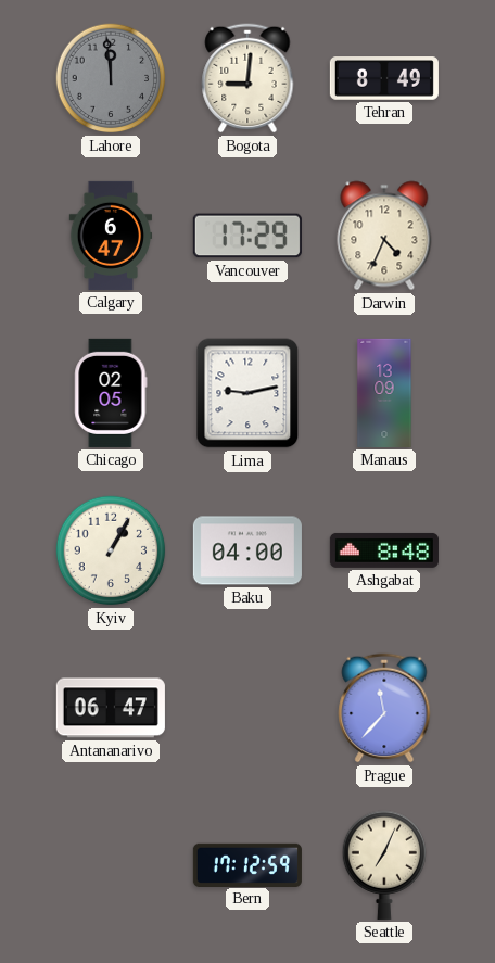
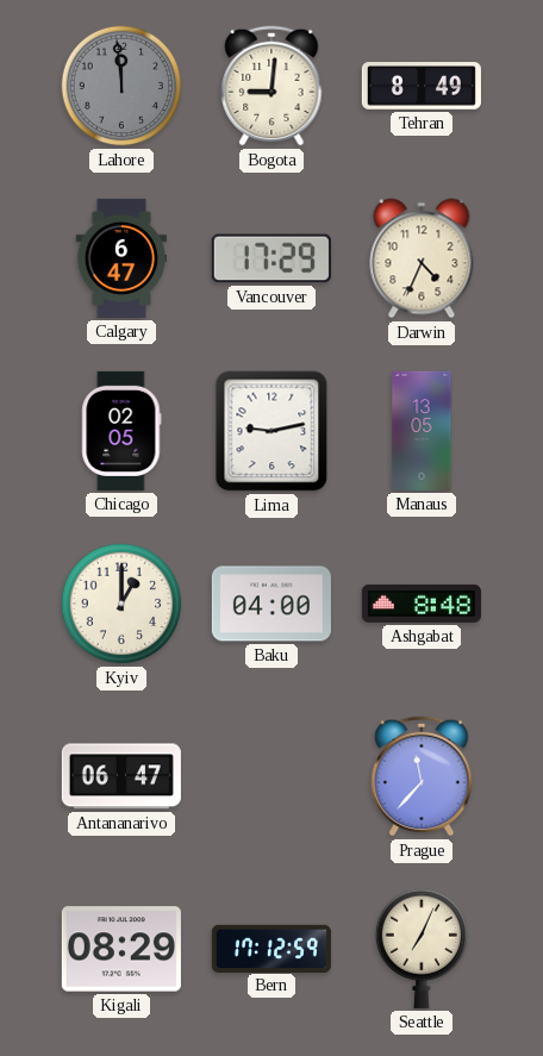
Manaus: 13:09 -> 13:05 (422, 431)
Kyiv: 1:05 -> 1:00 (121, 604)
Kigali: none -> 08:29 (121, 949)
